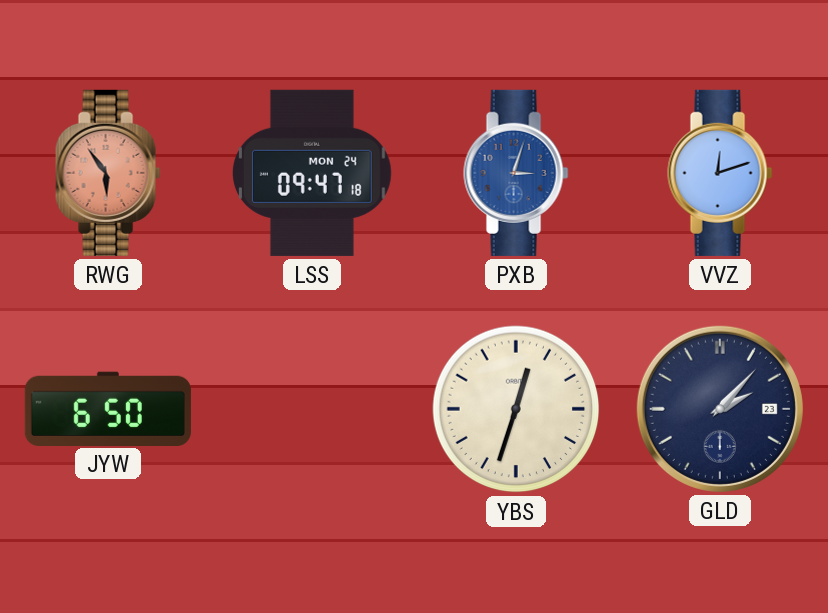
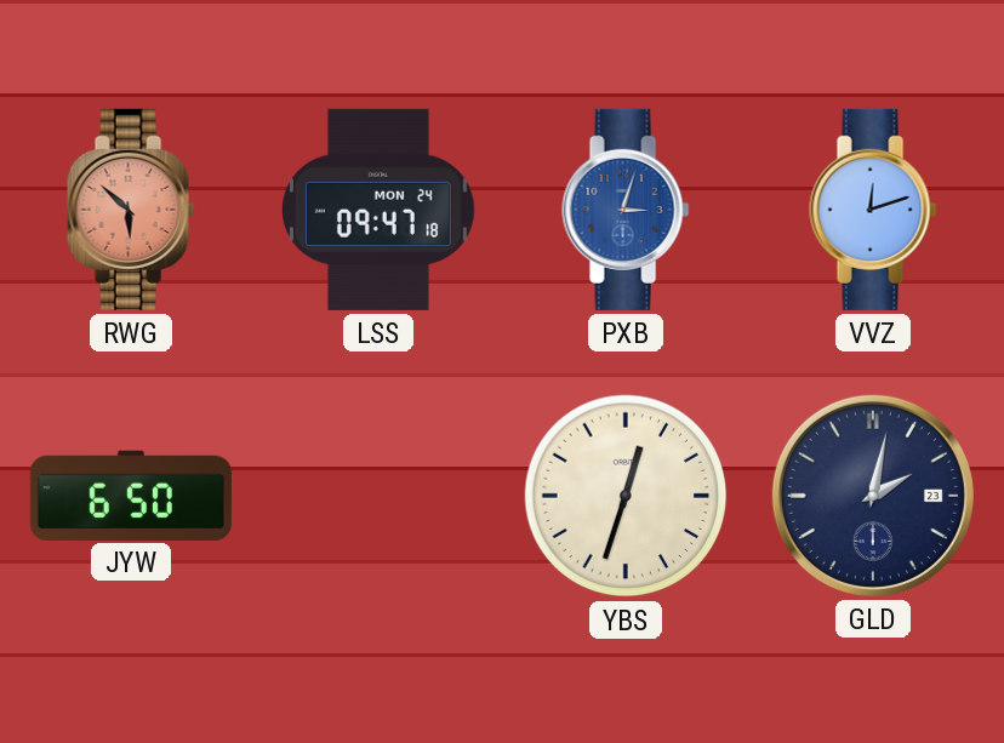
RWG: 5:54 -> 5:52 (131, 210)
GLD: 2:07 -> 2:02 (873, 496)
